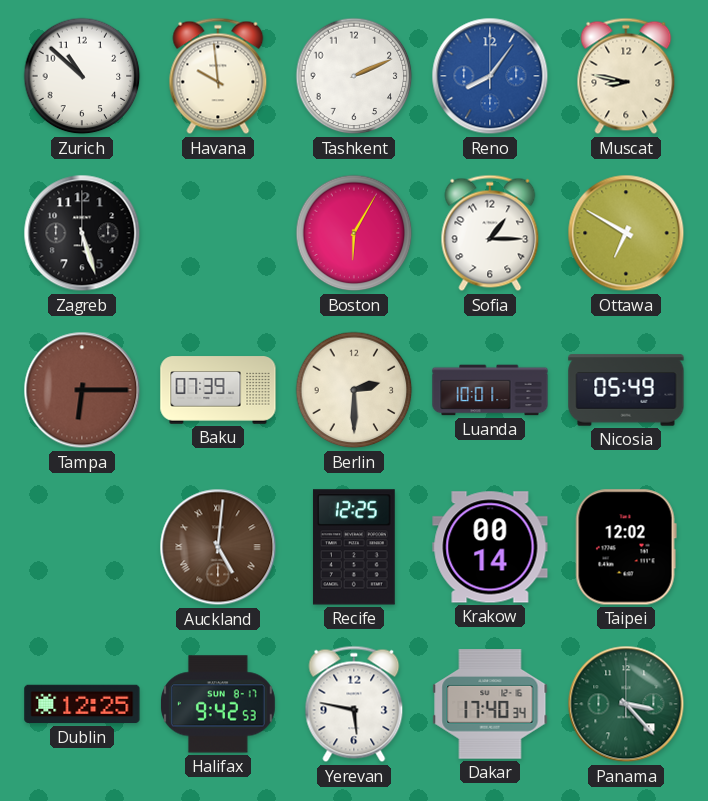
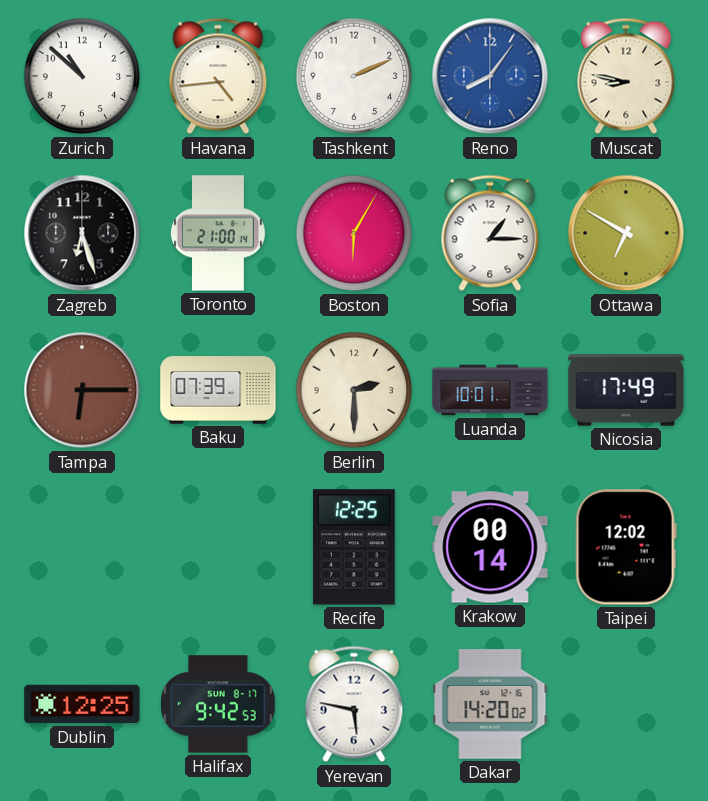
Havana: 9:59 -> 4:44 (218, 76)
Zagreb: 5:27 -> 6:27 (82, 233)
Toronto: none -> 21:00 (218, 233)
Nicosia: 05:49 -> 17:49 (626, 390)
Auckland: 5:01 -> none (218, 547)
Dakar: 17:40 -> 14:20 (490, 704)
Panama: 3:23 -> none (626, 704)
